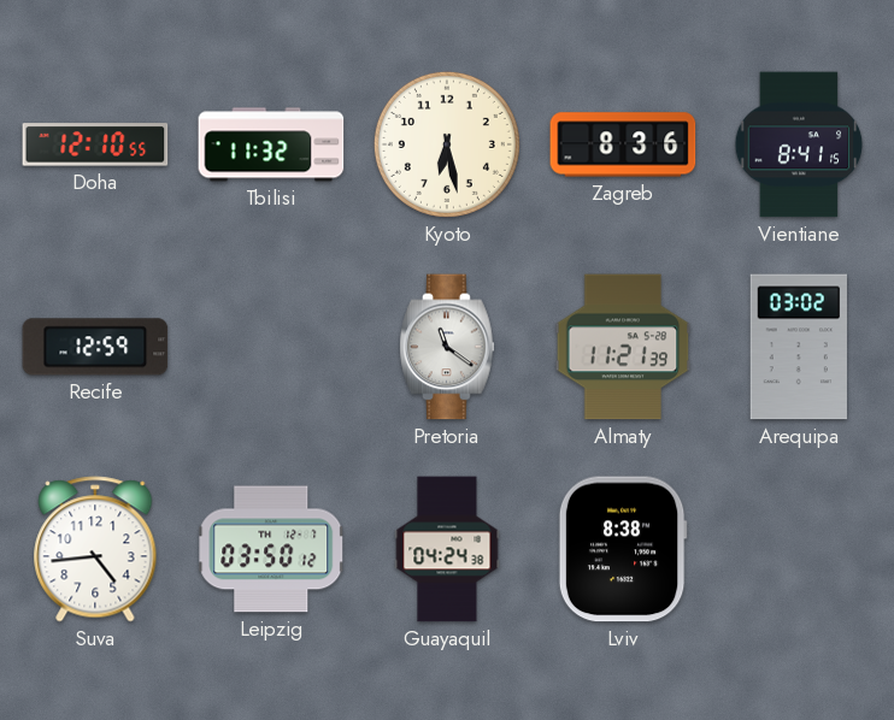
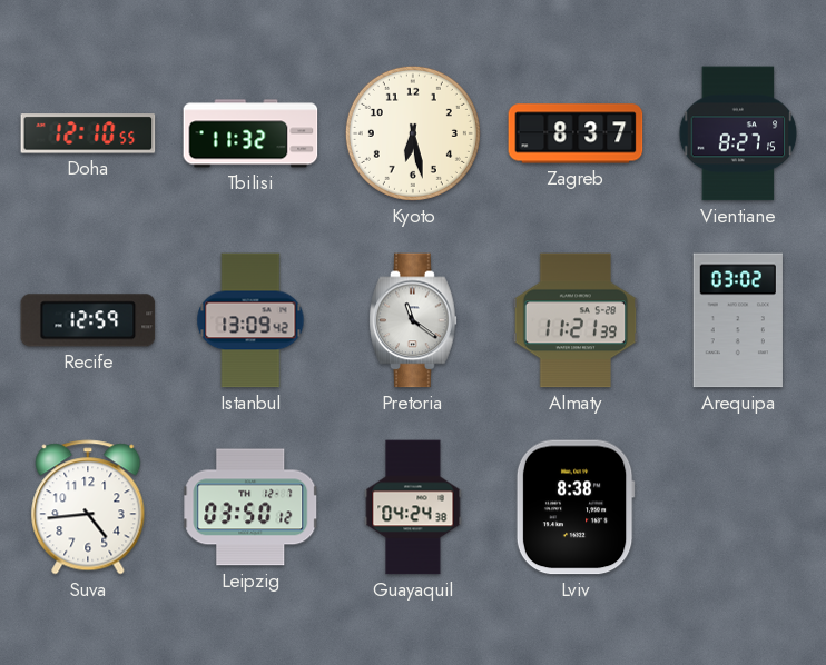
Zagreb: 8:36 -> 8:37 (576, 133)
Vientiane: 8:41 -> 8:27 (738, 133)
Istanbul: none -> 13:09 (250, 320)
